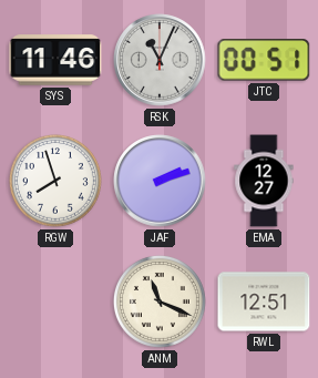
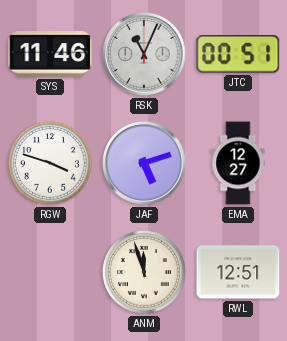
RGW: 7:57 -> 3:48 (50, 163)
JAF: 2:12 -> 5:12 (144, 163)
ANM: 11:19 -> 11:57 (144, 272)
